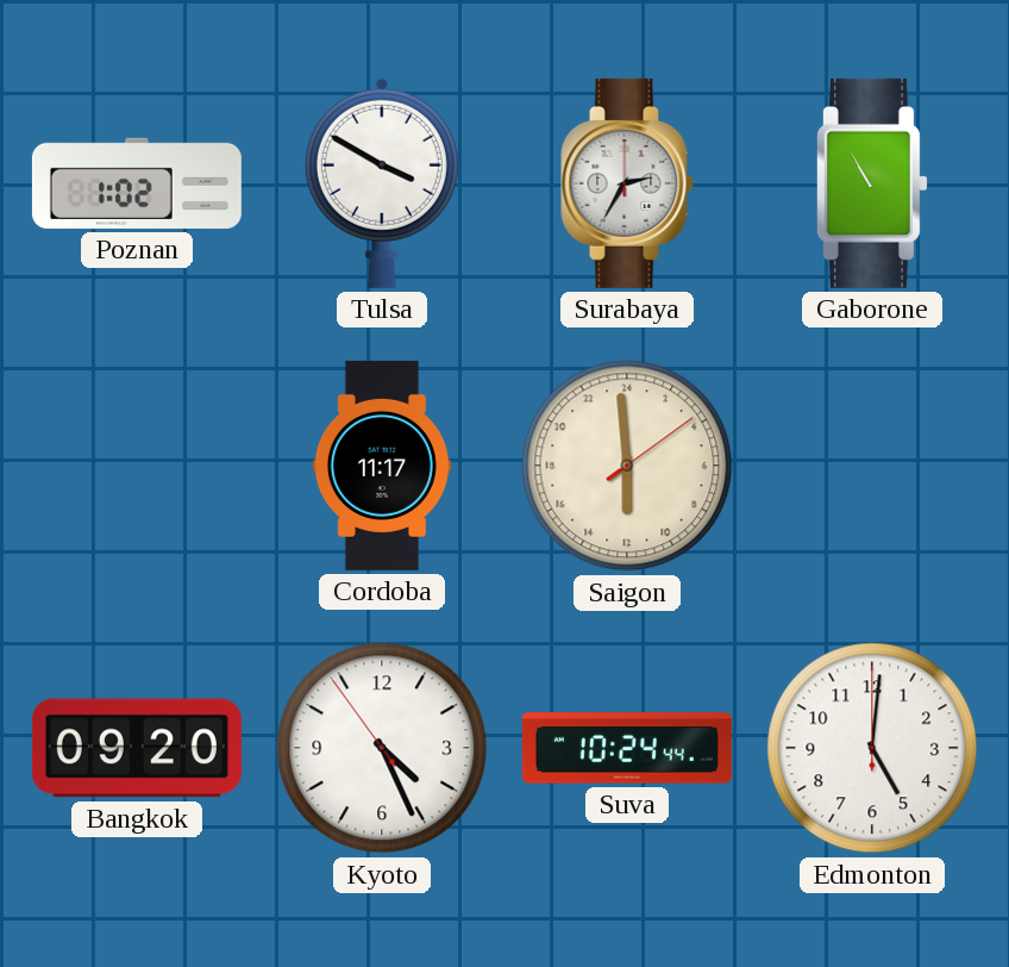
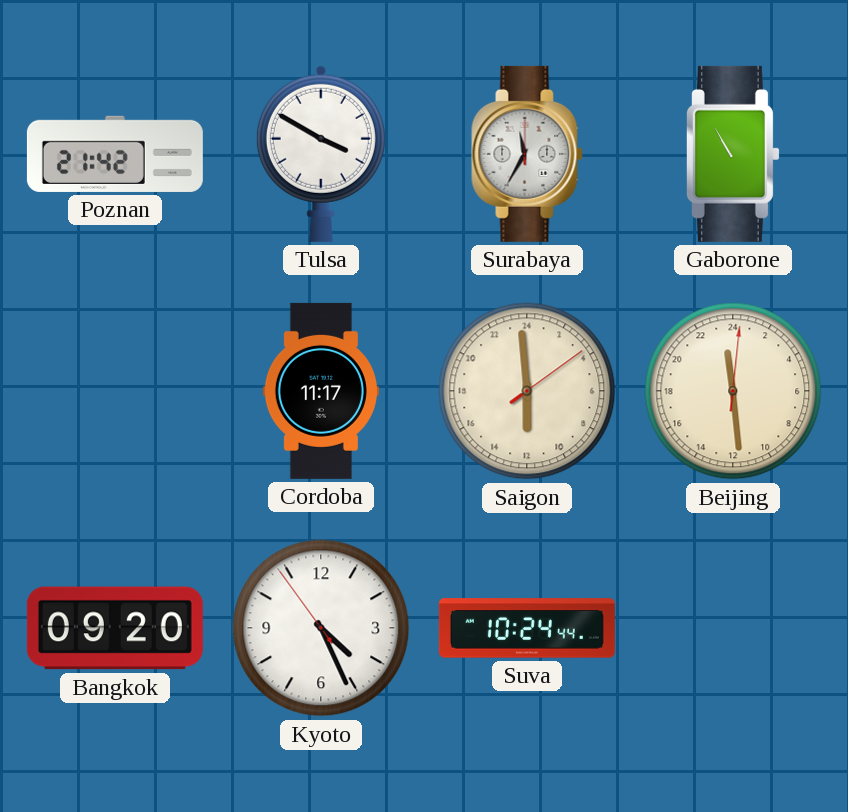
Poznan: 1:02 -> 21:42 (115, 154)
Surabaya: 2:35 -> 11:35 (527, 154)
Beijing: none -> 23:29 (733, 391)
Edmonton: 5:01 -> none (872, 748)
